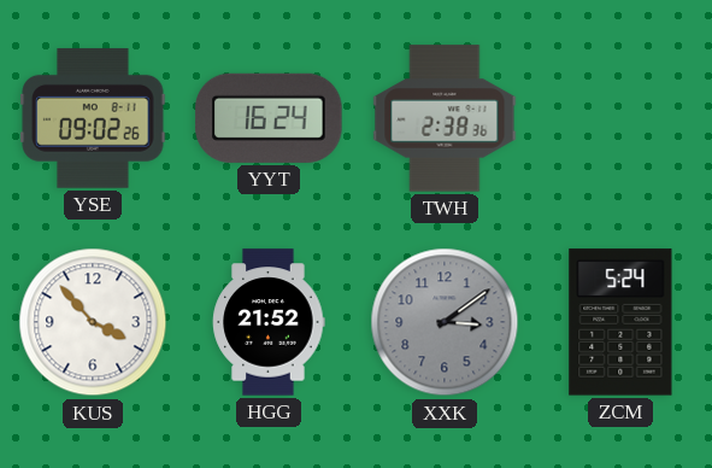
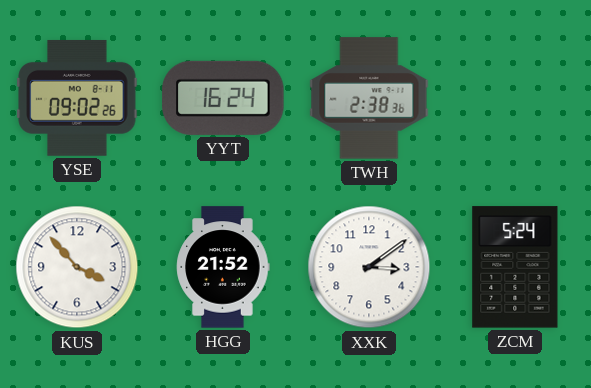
XXK dial: grey -> white (369, 267)
